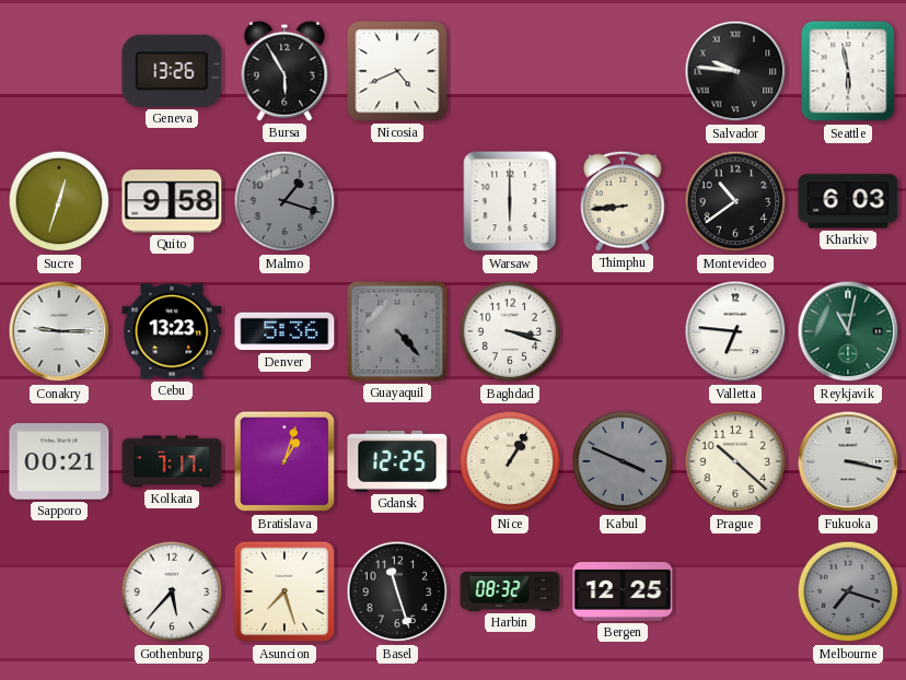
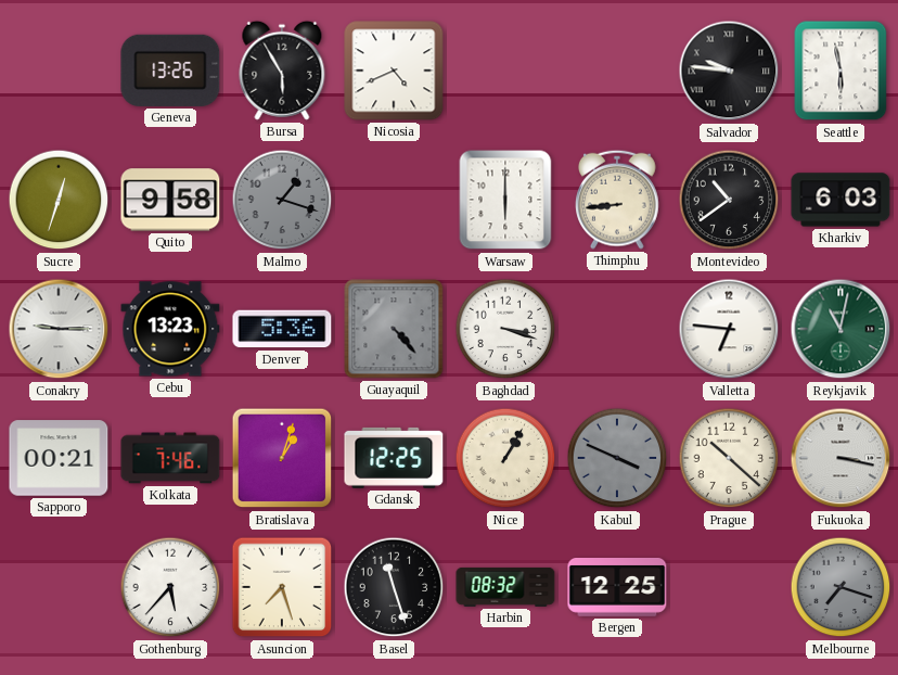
Kolkata: 7:17 -> 7:46 (170, 458)
